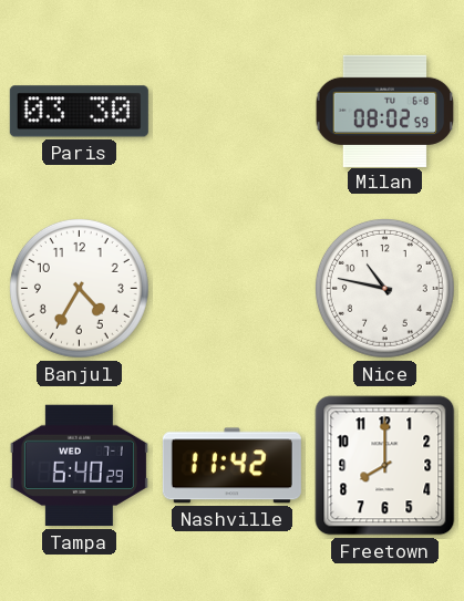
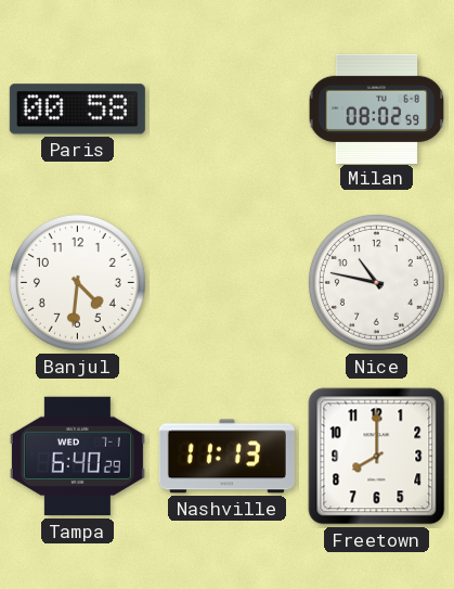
Paris: 03:30 -> 00:58 (77, 110)
Banjul: 4:35 -> 4:31 (77, 282)
Nashville: 11:42 -> 11:13 (226, 457)
